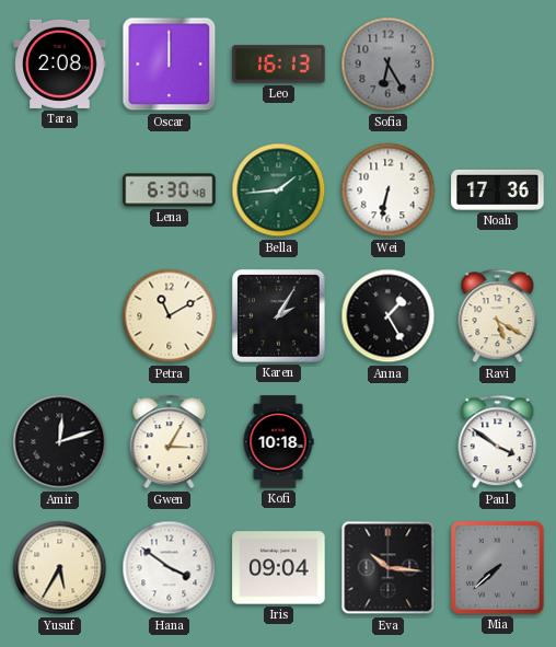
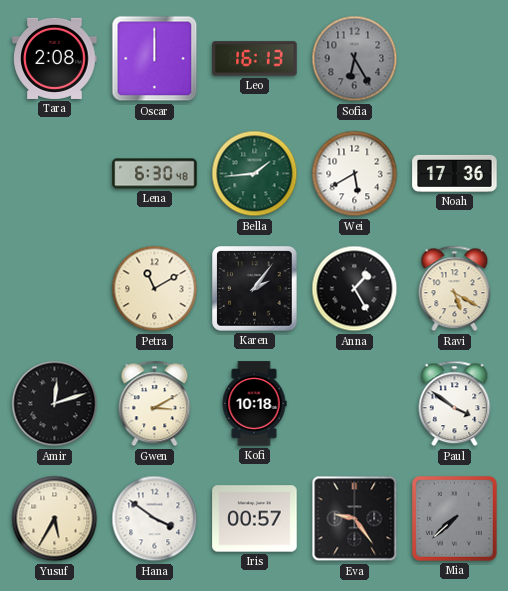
Wei: 6:32 -> 5:40 (355, 174)
Karen: 2:05 -> 2:06 (255, 289)
Gwen: 3:05 -> 3:10 (155, 404)
Iris: 09:04 -> 00:57 (255, 519)
Eva: 10:16 -> 9:24 (355, 519)
